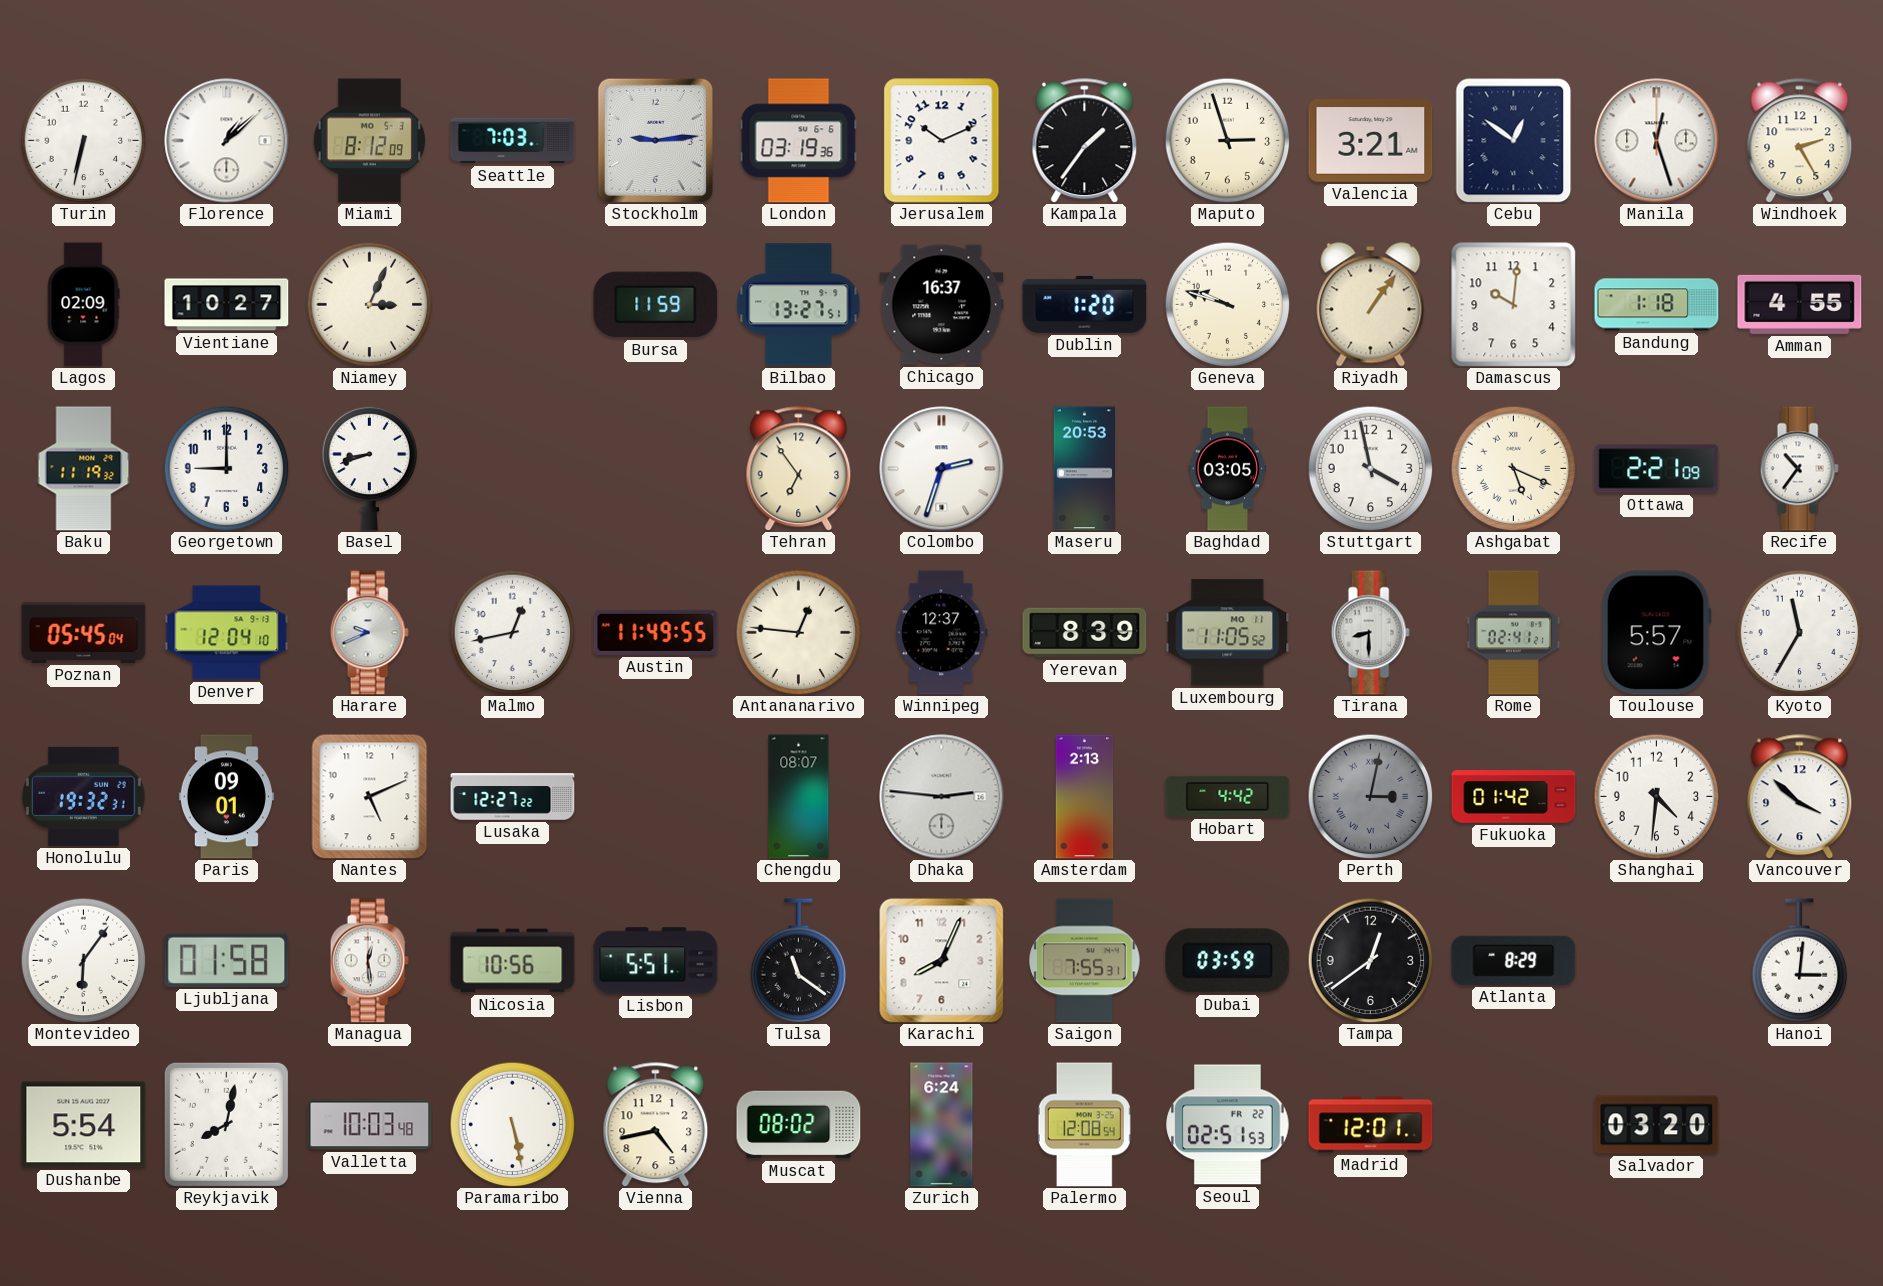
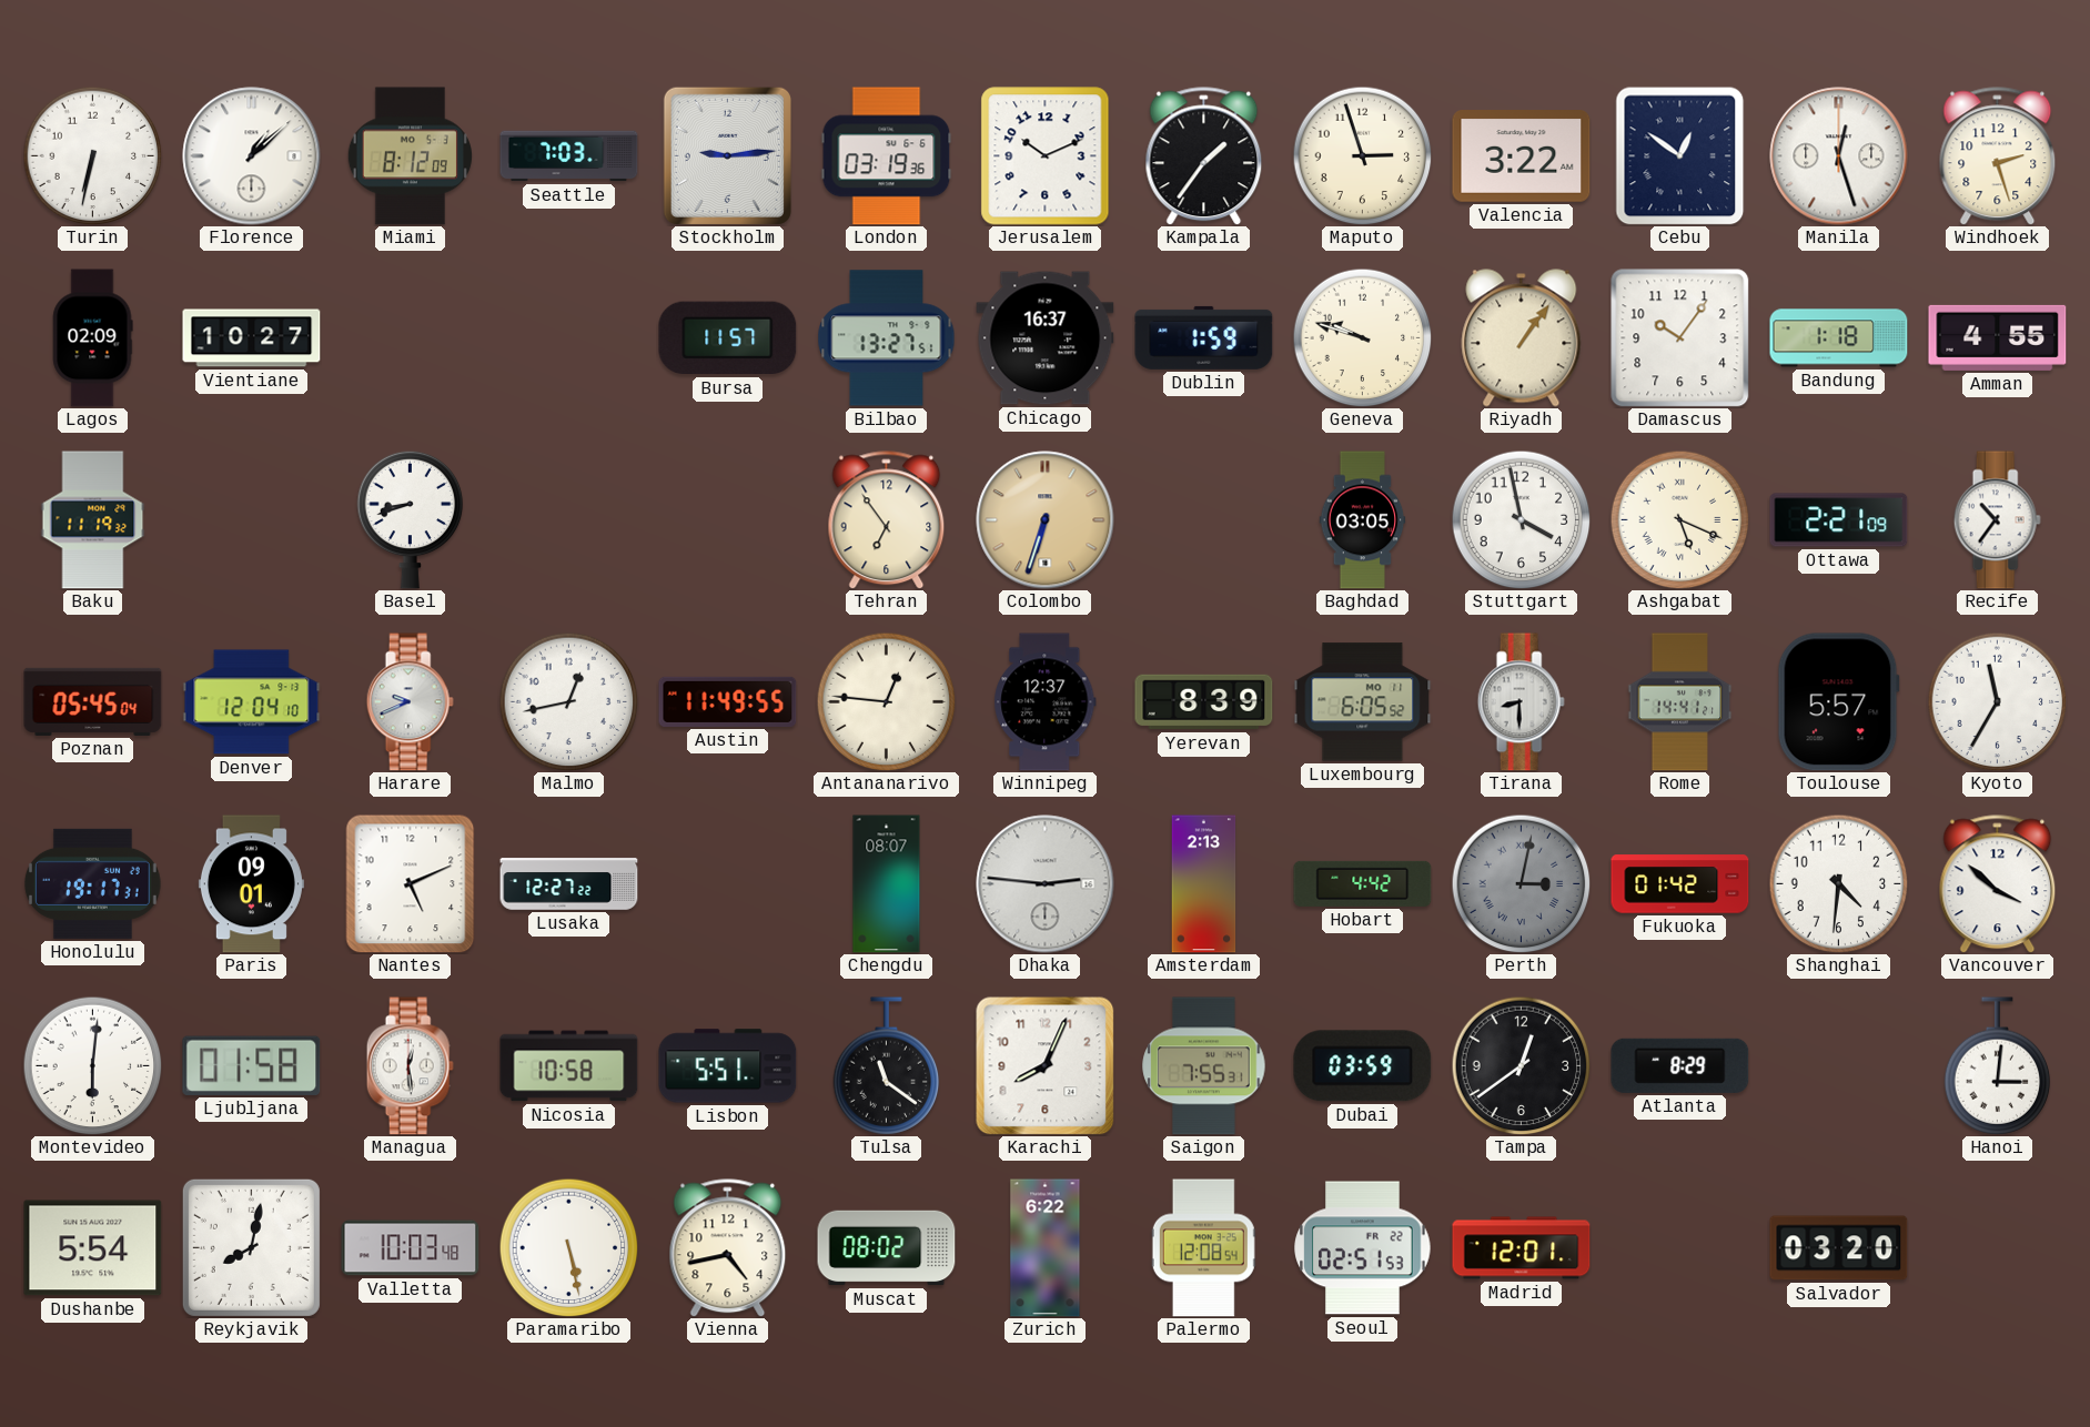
Valencia: 3:21 -> 3:22 (1522, 156)
Windhoek: 2:25 -> 2:27 (1998, 156)
Niamey: 3:04 -> none (369, 304)
Bursa: 11:59 -> 11:57 (728, 338)
Dublin: 1:20 -> 1:59 (1204, 337)
Damascus: 10:01 -> 10:06 (1680, 338)
Georgetown: 9:00 -> none (226, 468)
Colombo: 2:33 -> 6:33 (1046, 520)
Colombo dial: white -> champagne (1046, 520)
Maseru: 20:53 -> none (1084, 469)
Luxembourg: 11:05 -> 6:05 (1363, 702)
Rome: 02:41 -> 14:41 (1680, 702)
Honolulu: 19:32 -> 19:17 (92, 883)
Montevideo: 6:06 -> 6:01 (92, 1065)
Nicosia: 10:56 -> 10:58 (569, 1066)
Zurich: 6:24 -> 6:22 (1046, 1248)
